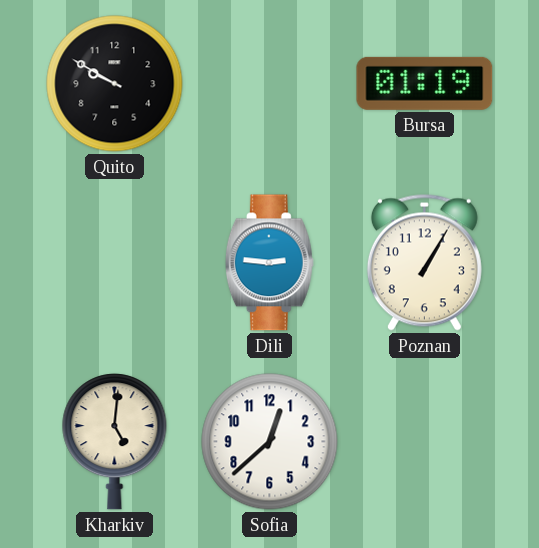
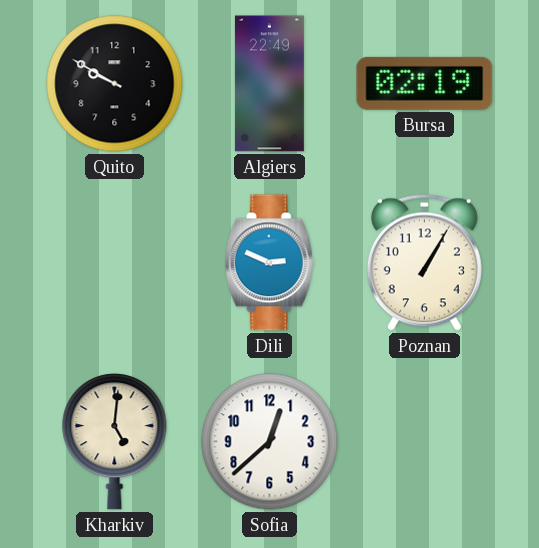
Algiers: none -> 22:49 (269, 84)
Bursa: 01:19 -> 02:19 (425, 83)
Dili: 2:46 -> 2:49 (269, 263)
